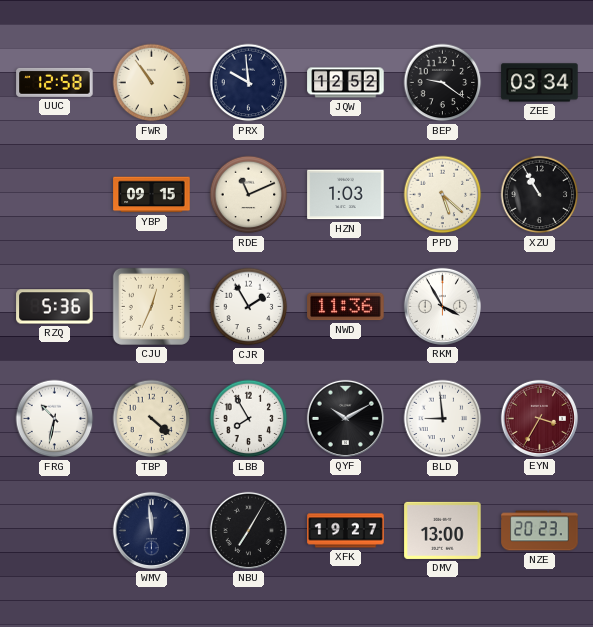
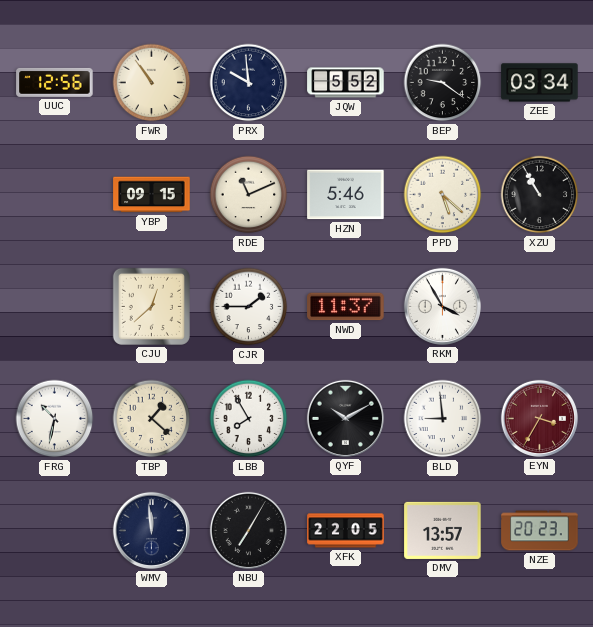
UUC: 12:58 -> 12:56 (55, 82)
JQW: 12:52 -> 5:52 (346, 83)
HZN: 1:03 -> 5:46 (346, 195)
RZQ: 5:36 -> none (55, 307)
CJU: 12:34 -> 12:38 (151, 306)
CJR: 1:55 -> 1:45 (249, 307)
NWD: 11:36 -> 11:37 (346, 307)
TBP: 4:22 -> 1:22 (152, 419)
XFK: 19:27 -> 22:05 (346, 531)
DMV: 13:00 -> 13:57 (443, 530)
